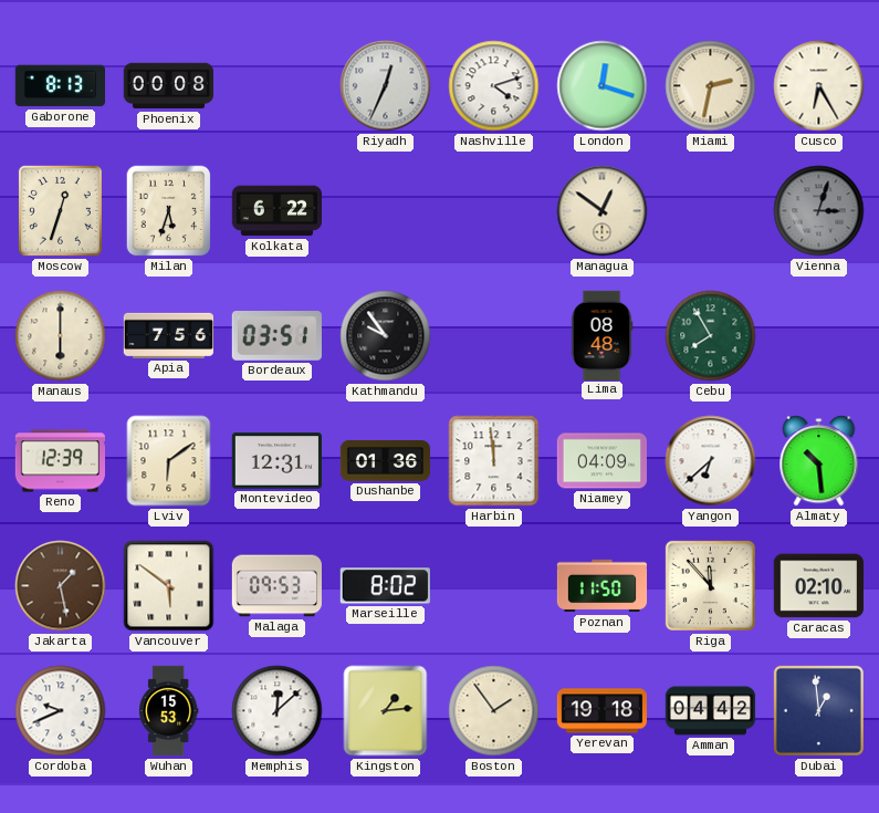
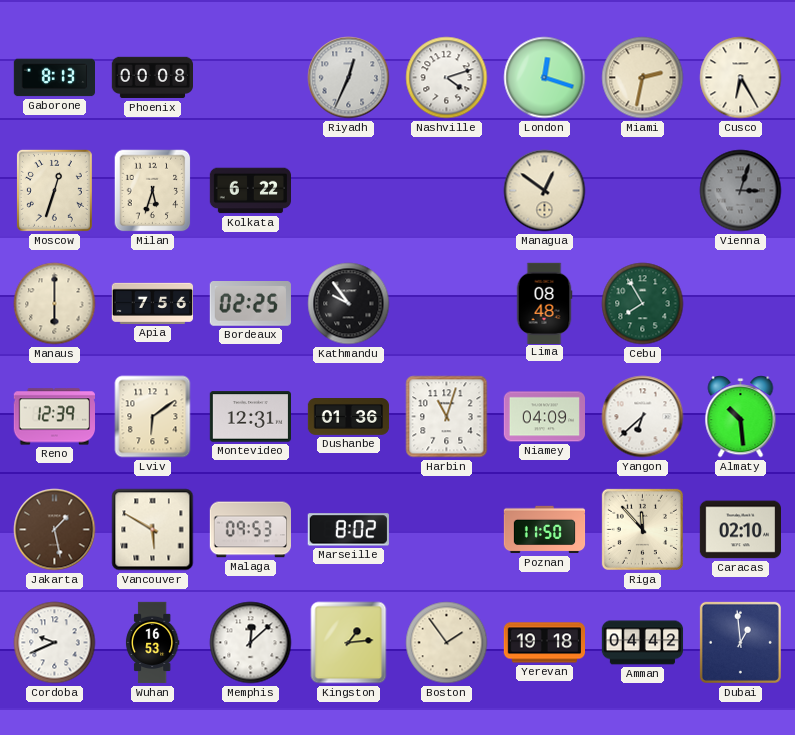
Bordeaux: 03:51 -> 02:25 (250, 304)
Harbin: 11:59 -> 11:03 (447, 417)
Vancouver: 5:51 -> 5:50 (153, 530)
Wuhan: 15:53 -> 16:53 (152, 643)
